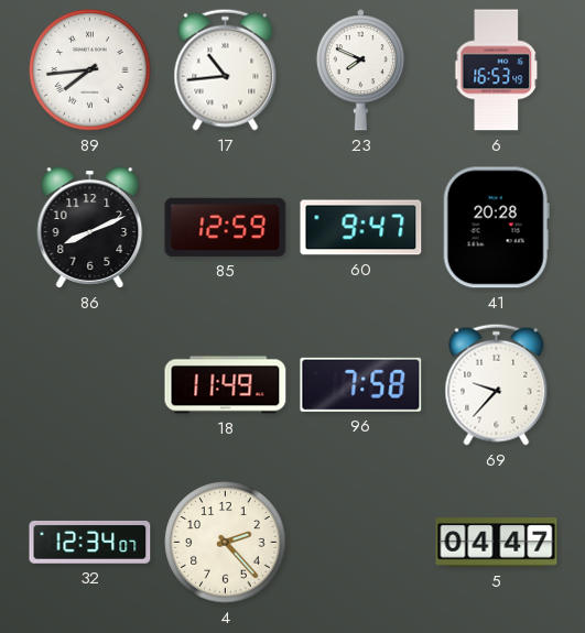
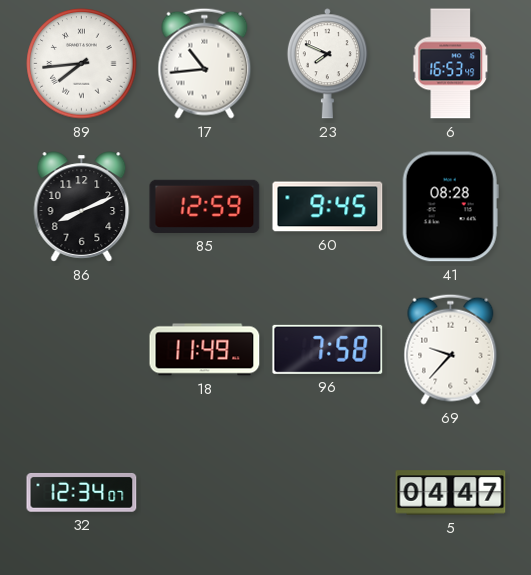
60: 9:47 -> 9:45 (328, 207)
41: 20:28 -> 08:28 (450, 207)
4: 2:23 -> none (226, 543)
